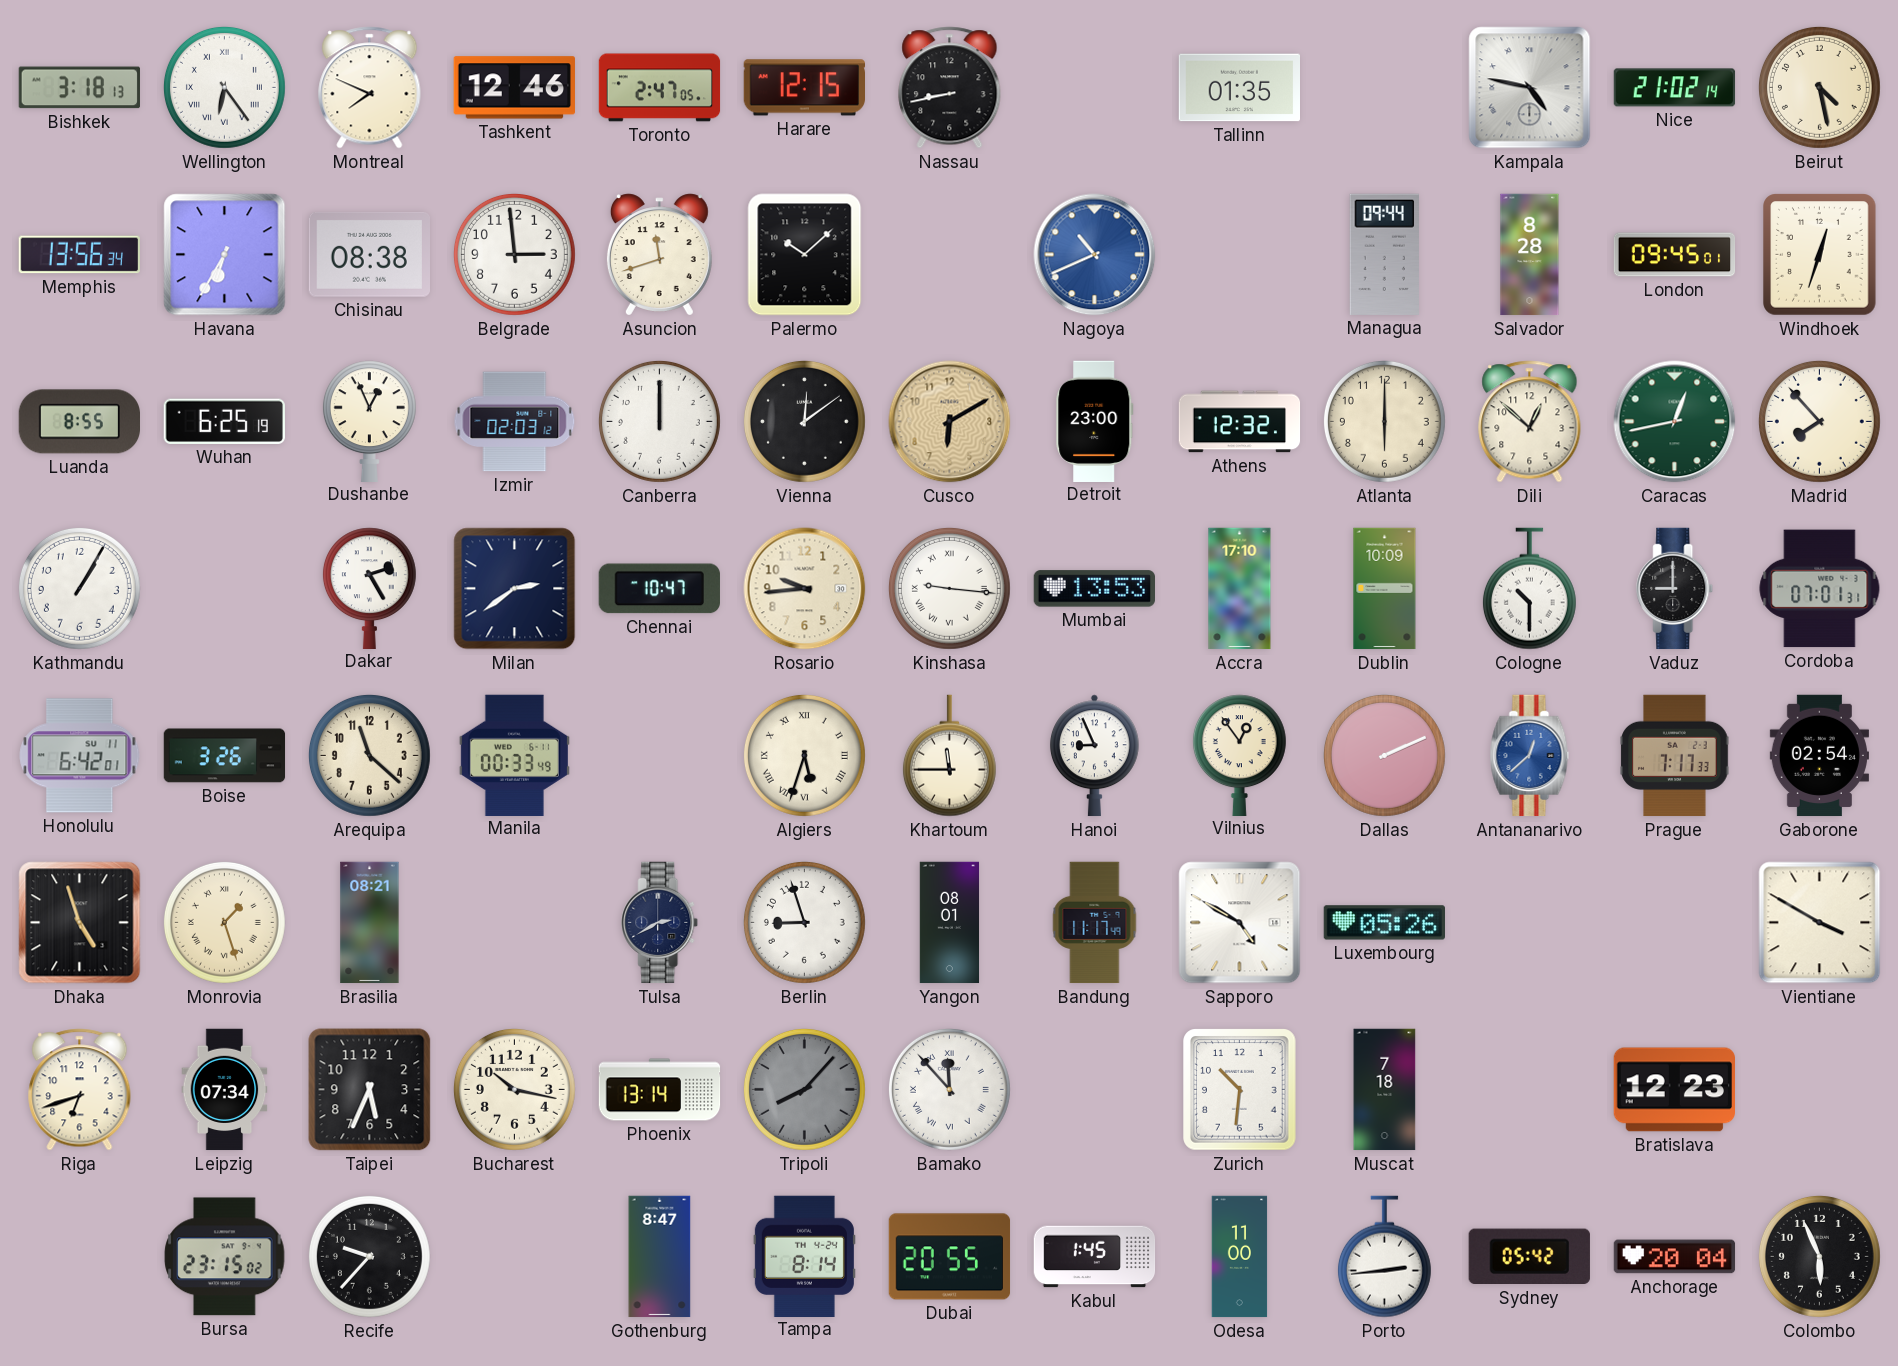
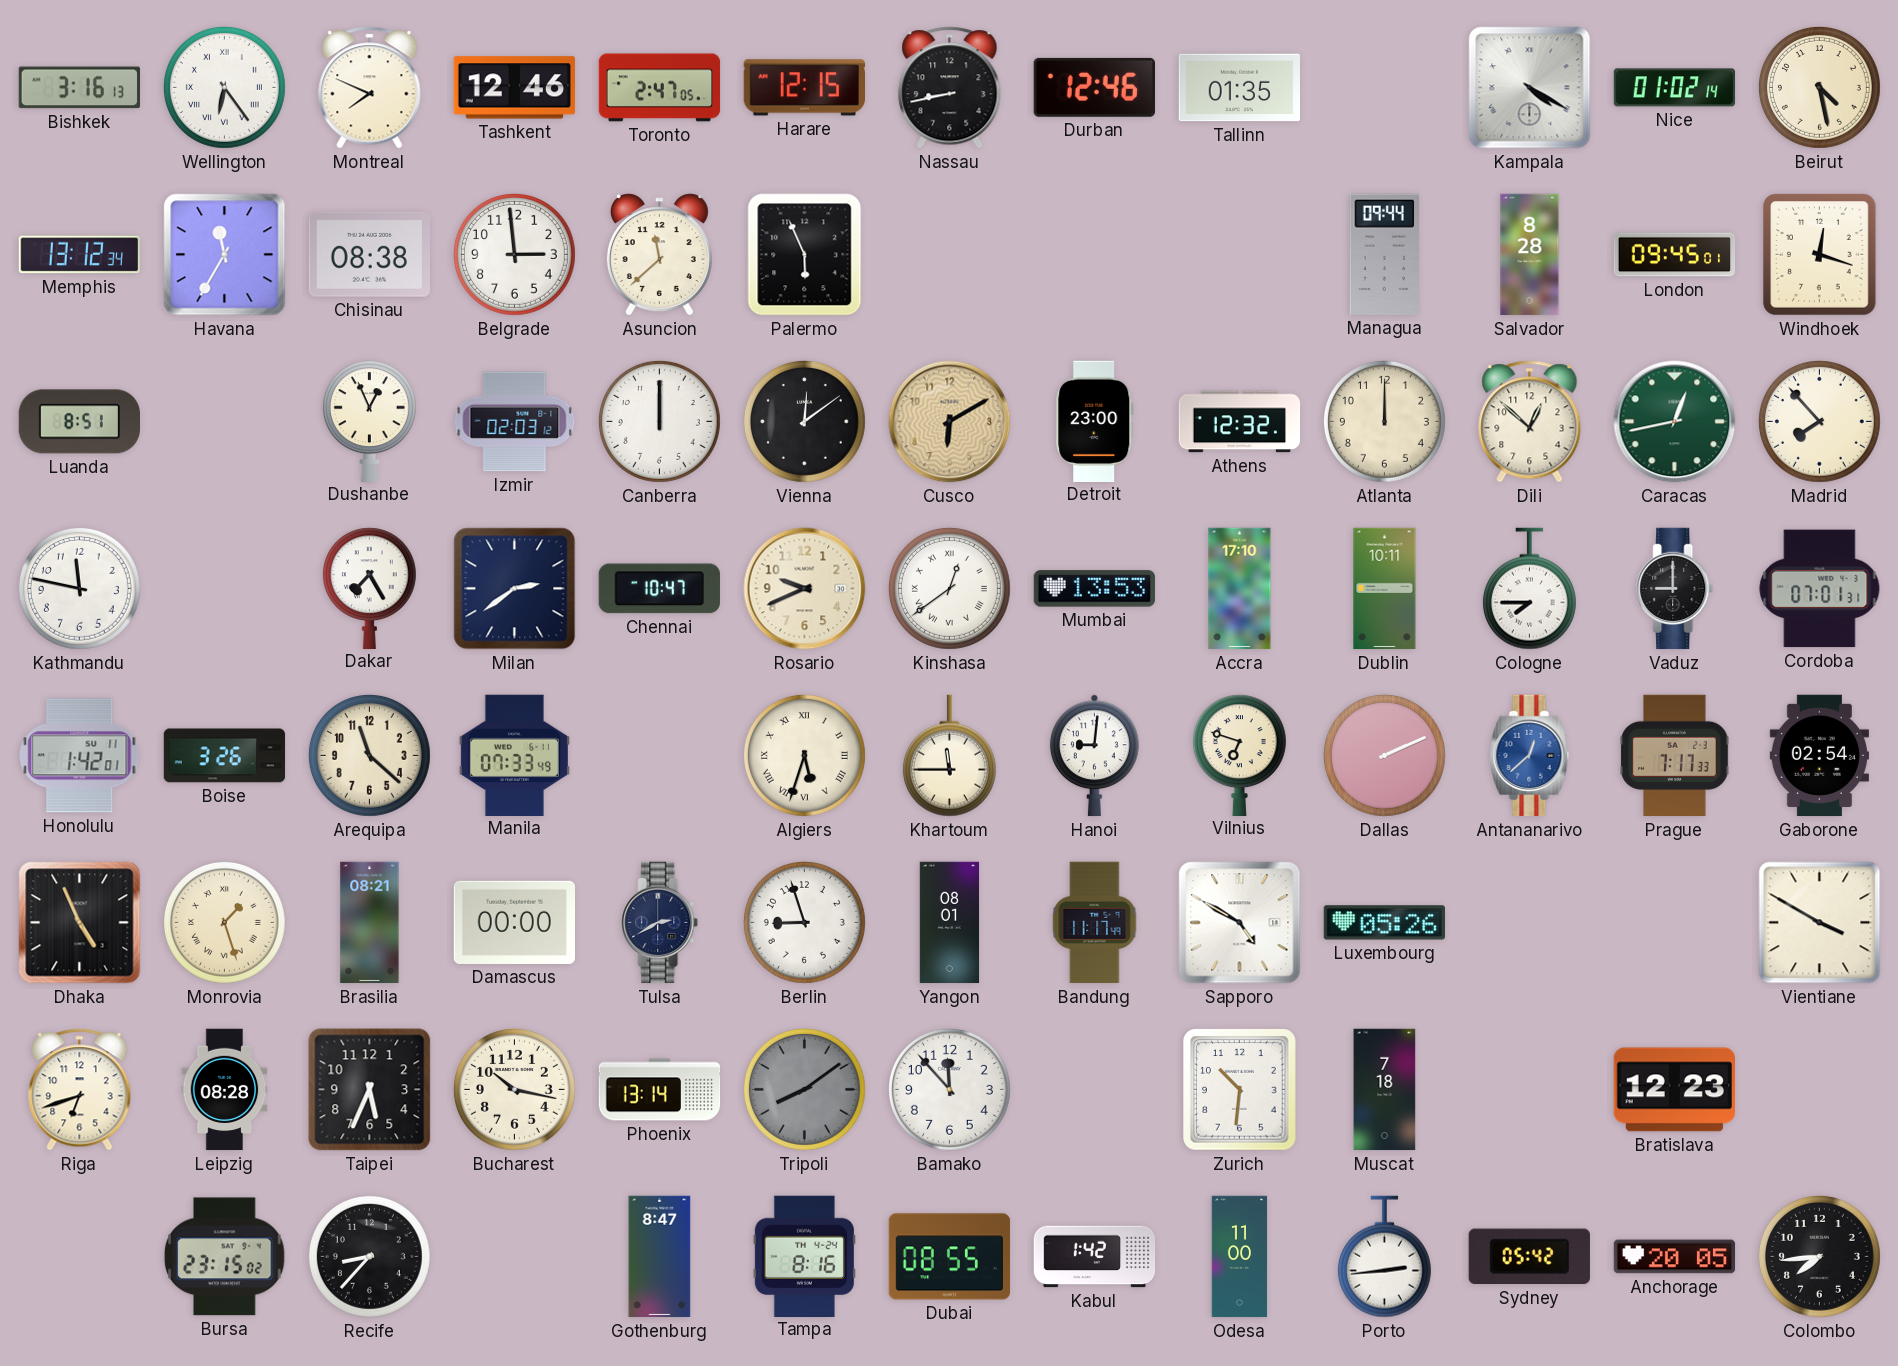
Bishkek: 3:18 -> 3:16 (79, 88)
Durban: none -> 12:46 (1094, 87)
Kampala: 4:47 -> 4:20 (1530, 88)
Nice: 21:02 -> 01:02 (1675, 88)
Memphis: 13:56 -> 13:12 (79, 255)
Havana: 6:35 -> 11:35 (225, 255)
Asuncion: 11:42 -> 11:38 (659, 255)
Palermo: 10:08 -> 5:56 (805, 255)
Nagoya: 10:41 -> none (1095, 255)
Windhoek: 12:33 -> 12:18 (1820, 255)
Luanda: 8:55 -> 8:51 (79, 422)
Wuhan: 6:25 -> none (224, 421)
Atlanta: 6:00 -> 12:00 (1384, 421)
Kathmandu: 1:05 -> 11:47 (79, 588)
Dakar: 2:25 -> 7:25 (369, 588)
Rosario: 9:44 -> 9:41 (805, 589)
Kinshasa: 9:16 -> 12:39 (949, 588)
Dublin: 10:09 -> 10:11 (1385, 589)
Cologne: 10:30 -> 7:45 (1529, 589)
Honolulu: 6:42 -> 1:42 (80, 756)
Manila: 00:33 -> 07:33 (514, 755)
Hanoi: 8:56 -> 9:01 (1095, 756)
Vilnius: 12:54 -> 6:48 (1239, 755)
Dhaka: 4:57 -> 4:56 (80, 923)
Damascus: none -> 00:00 (514, 922)
Leipzig: 07:34 -> 08:28 (225, 1090)
Tripoli: 8:07 -> 8:09 (804, 1089)
Bamako numerals: Roman -> Arabic (949, 1089)
Recife: 9:37 -> 8:37 (369, 1256)
Tampa: 8:14 -> 8:16 (804, 1256)
Dubai: 20:55 -> 08:55 (950, 1257)
Kabul: 1:45 -> 1:42 (1095, 1257)
Anchorage: 20:04 -> 20:05 (1675, 1257)
Colombo: 5:56 -> 7:44 (1819, 1256)
